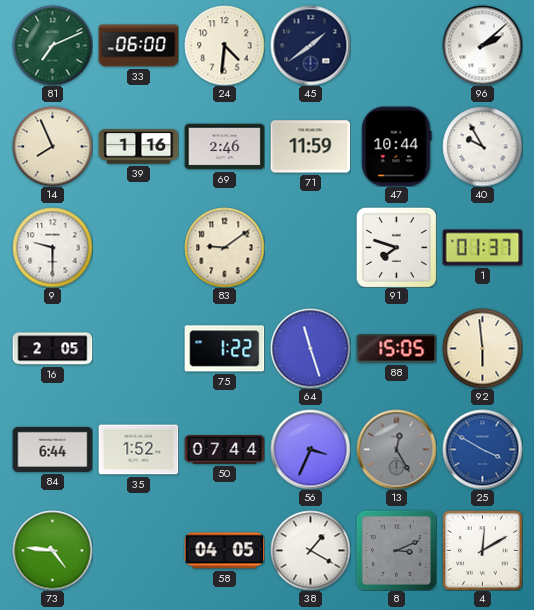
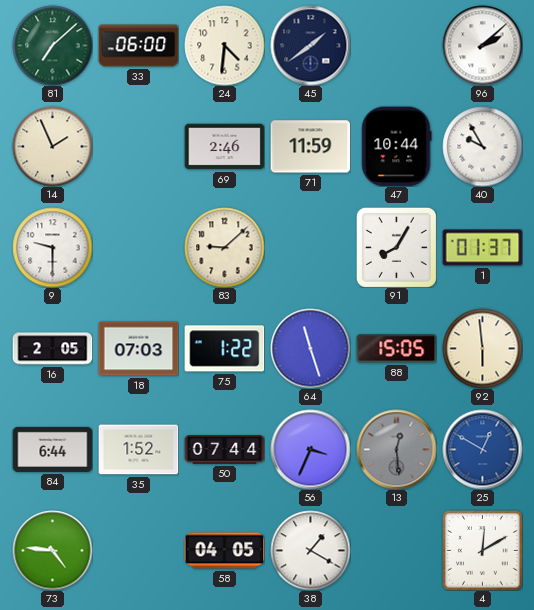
81: 7:11 -> 7:08 (52, 45)
14: 7:56 -> 1:56 (52, 146)
39: 1:16 -> none (138, 147)
83: 9:09 -> 9:08 (224, 247)
91: 7:48 -> 8:05 (396, 247)
18: none -> 07:03 (138, 349)
13: 12:25 -> 12:29 (396, 449)
25: 3:50 -> 12:50 (482, 449)
8: 3:11 -> none (396, 550)
